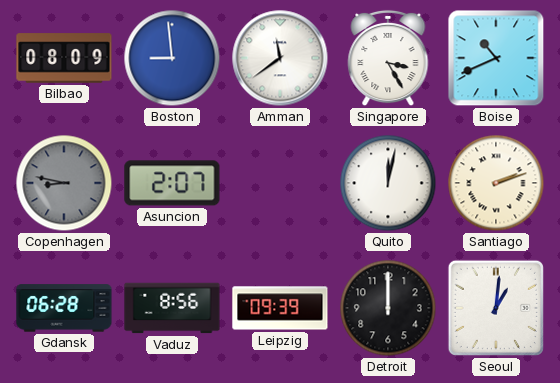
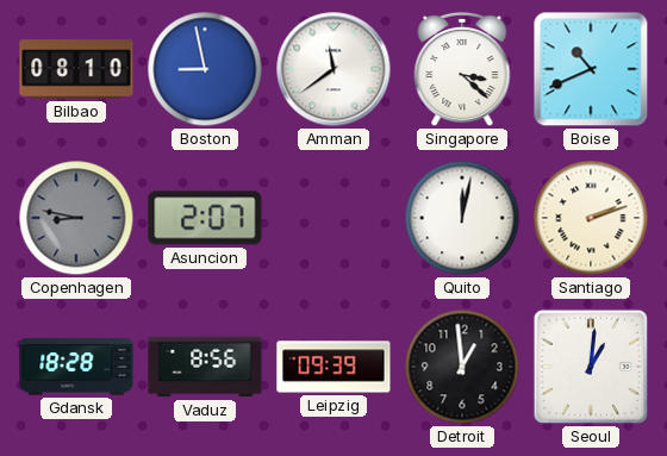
Bilbao: 08:09 -> 08:10 (76, 69)
Boston: 8:59 -> 8:58 (205, 69)
Singapore: 3:25 -> 3:22 (462, 69)
Gdansk: 06:28 -> 18:28 (76, 367)
Detroit: 12:00 -> 12:59 (462, 367)
